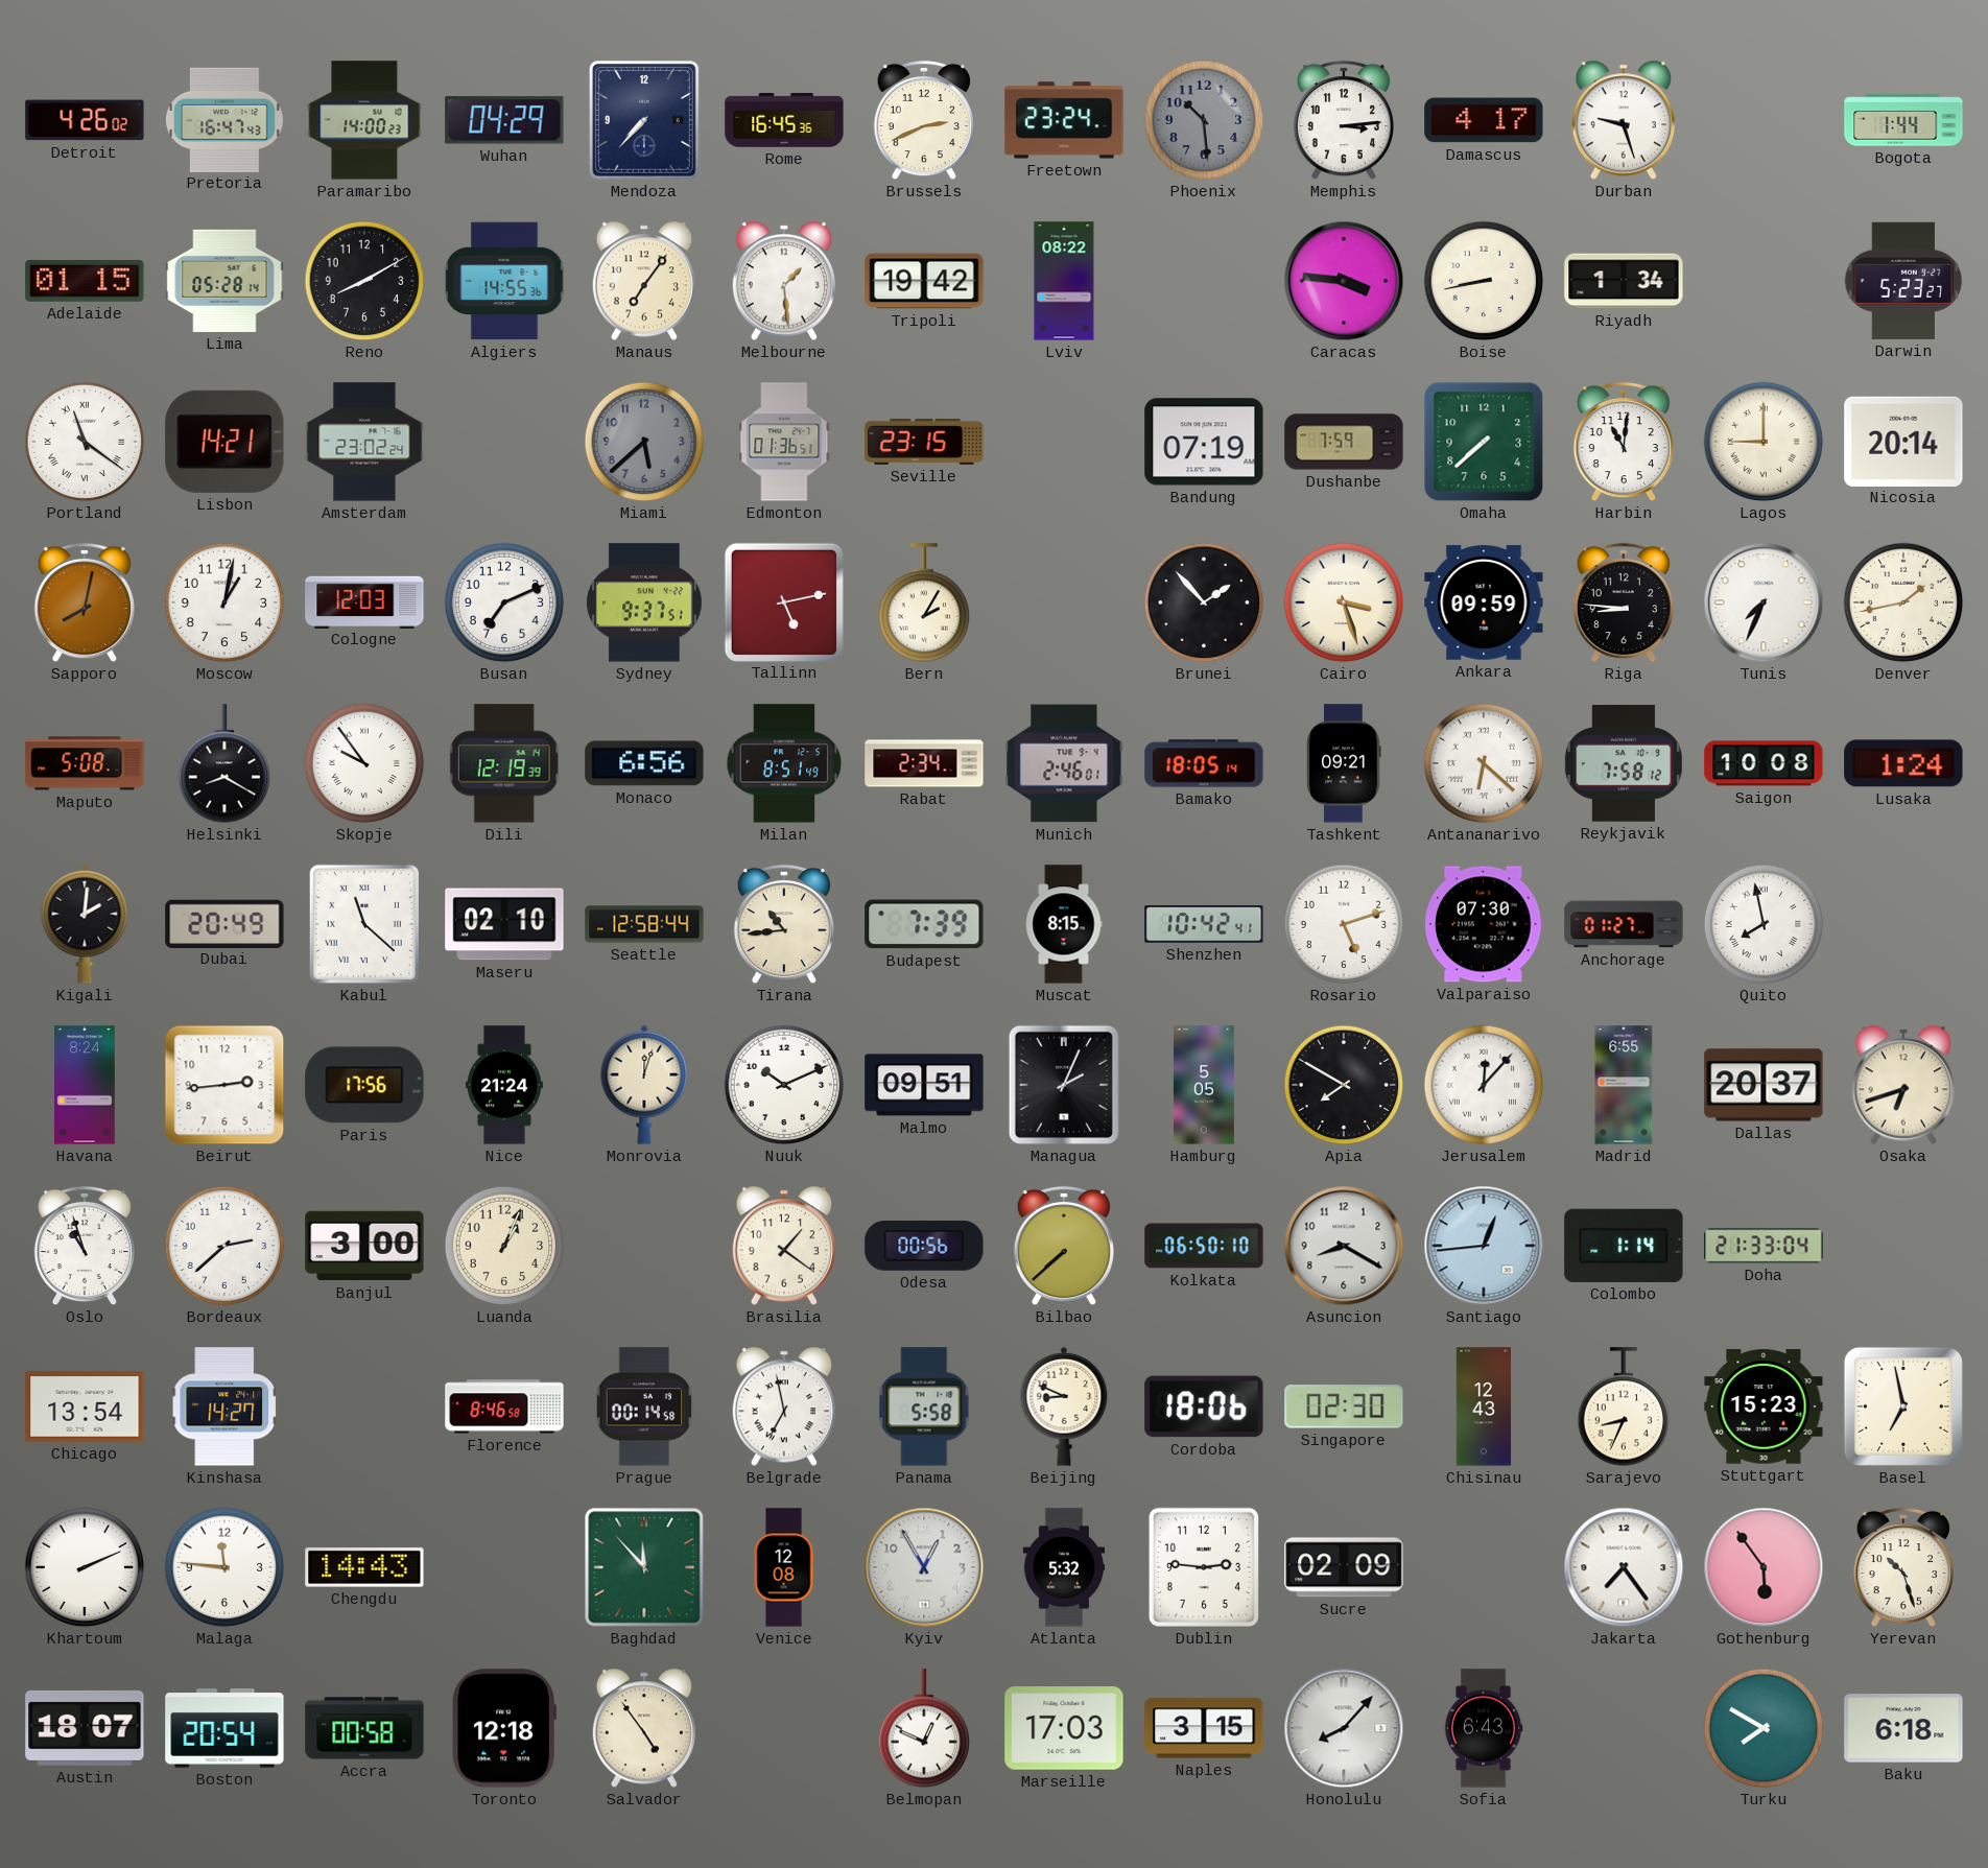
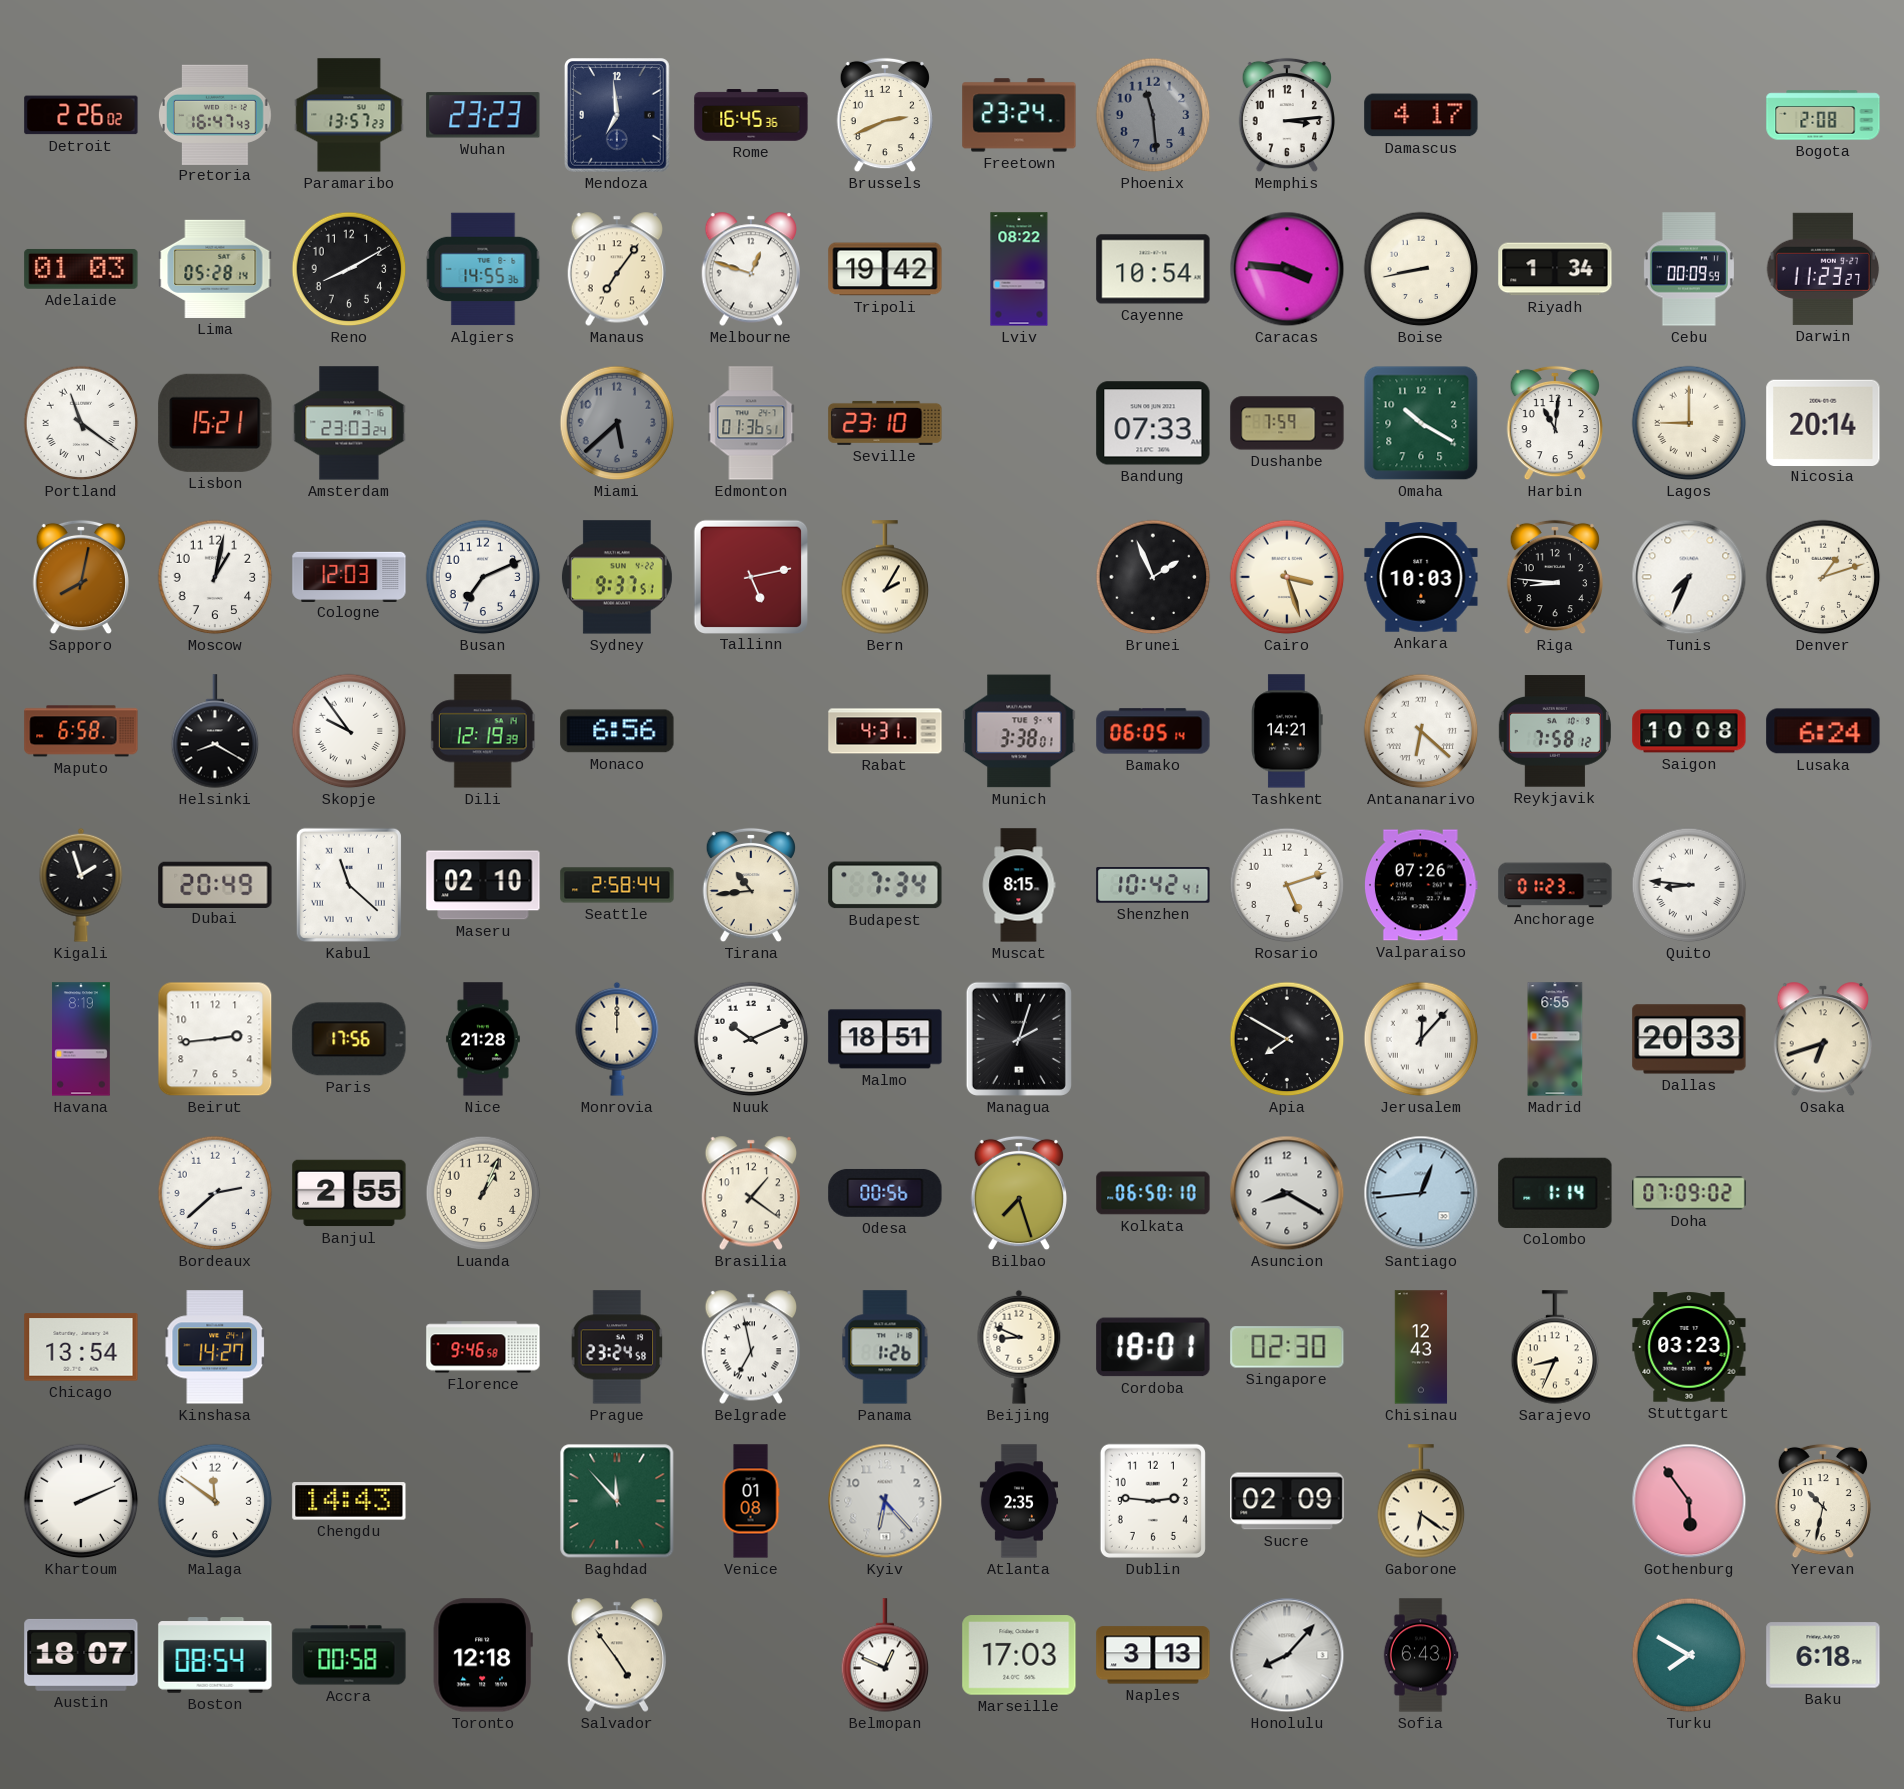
Detroit: 4:26 -> 2:26 (81, 115)
Paramaribo: 14:00 -> 13:57 (349, 115)
Wuhan: 04:29 -> 23:23 (483, 115)
Mendoza: 7:37 -> 6:59 (618, 116)
Phoenix: 10:29 -> 11:29 (1153, 115)
Durban: 9:27 -> none (1623, 120)
Bogota: 1:44 -> 2:08 (1823, 115)
Adelaide: 01:15 -> 01:03 (81, 269)
Melbourne: 1:29 -> 12:48 (750, 269)
Cayenne: none -> 10:54 (1153, 269)
Cebu: none -> 00:09 (1689, 269)
Darwin: 5:23 -> 11:23 (1823, 269)
Lisbon: 14:21 -> 15:21 (215, 423)
Amsterdam: 23:02 -> 23:03 (349, 423)
Seville: 23:15 -> 23:10 (885, 423)
Bandung: 07:19 -> 07:33 (1153, 423)
Omaha: 7:38 -> 10:20 (1421, 423)
Brunei: 1:53 -> 1:56 (1153, 577)
Ankara: 09:59 -> 10:03 (1421, 577)
Denver: 1:43 -> 1:12 (1823, 577)
Maputo: 5:08 -> 6:58 (81, 731)
Milan: 8:51 -> none (784, 763)
Rabat: 2:34 -> 4:31 (885, 731)
Munich: 2:46 -> 3:38 (1019, 731)
Bamako: 18:05 -> 06:05 (1153, 731)
Tashkent: 09:21 -> 14:21 (1287, 731)
Lusaka: 1:24 -> 6:24 (1823, 731)
Kigali: 2:01 -> 1:57 (81, 885)
Seattle: 12:58 -> 2:58 (617, 885)
Budapest: 7:39 -> 7:34 (885, 885)
Valparaiso: 07:30 -> 07:26 (1422, 885)
Anchorage: 01:27 -> 01:23 (1555, 885)
Quito: 7:58 -> 8:46 (1689, 885)
Havana: 8:24 -> 8:19 (82, 1039)
Nice: 21:24 -> 21:28 (483, 1039)
Monrovia: 12:03 -> 12:00 (617, 1039)
Malmo: 09:51 -> 18:51 (885, 1039)
Managua: 2:04 -> 2:03 (1019, 1039)
Hamburg: 5:05 -> none (1204, 1085)
Dallas: 20:37 -> 20:33 (1689, 1039)
Oslo: 10:57 -> none (84, 1246)
Banjul: 3:00 -> 2:55 (349, 1193)
Bilbao: 7:38 -> 7:27 (1018, 1193)
Doha: 21:33 -> 07:09 (1689, 1193)
Florence: 8:46 -> 9:46 (483, 1347)
Prague: 00:14 -> 23:24 (617, 1347)
Panama: 5:58 -> 1:26 (885, 1347)
Cordoba: 18:06 -> 18:01 (1153, 1347)
Stuttgart: 15:23 -> 03:23 (1689, 1347)
Basel: 6:58 -> none (1903, 1406)
Malaga: 11:46 -> 11:51 (215, 1501)
Venice: 12:08 -> 01:08 (751, 1501)
Kyiv: 12:55 -> 6:23 (885, 1501)
Atlanta: 5:32 -> 2:35 (1018, 1501)
Gaborone: none -> 6:21 (1421, 1501)
Jakarta: 7:24 -> none (1624, 1567)
Yerevan: 10:27 -> 10:32 (1822, 1501)
Boston: 20:54 -> 08:54 (215, 1655)
Naples: 3:15 -> 3:13 (1153, 1655)
